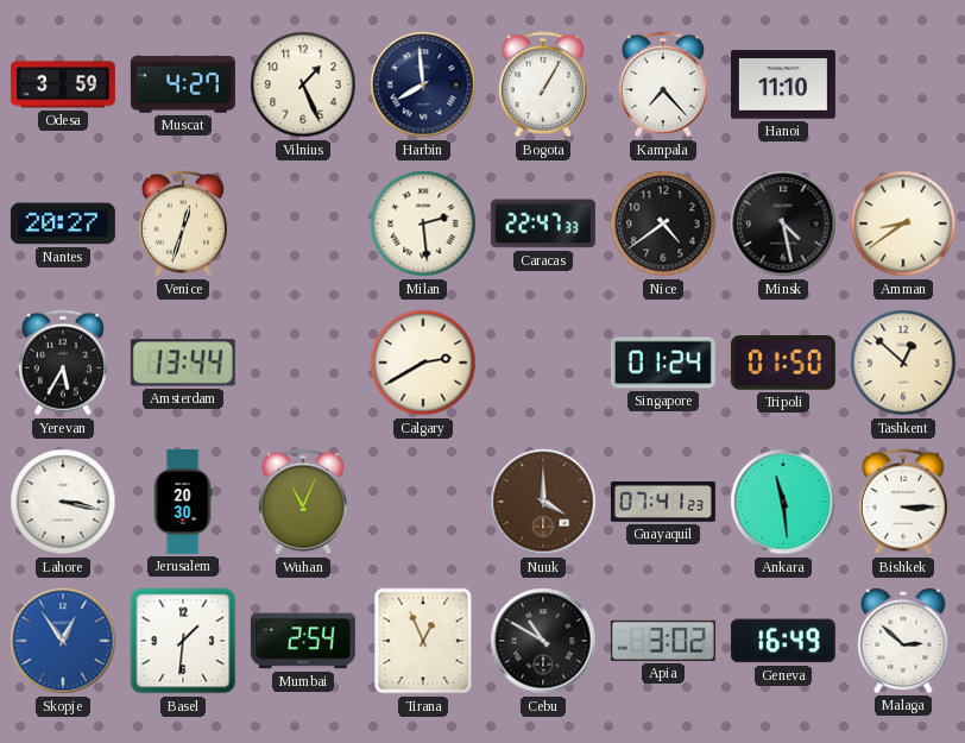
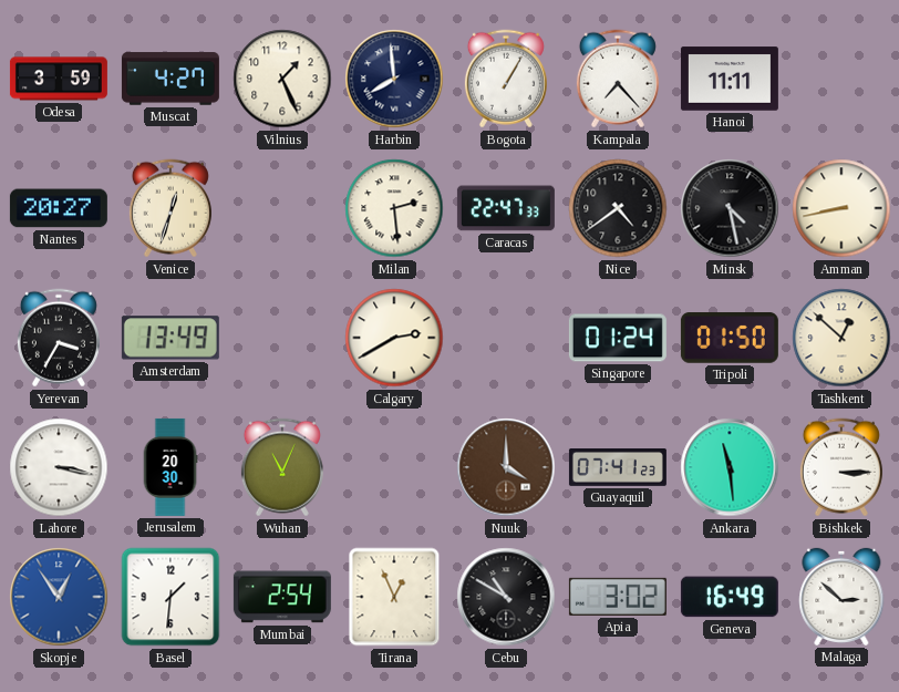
Hanoi: 11:10 -> 11:11 (730, 79)
Amman: 8:39 -> 8:43 (841, 208)
Yerevan: 5:35 -> 3:35 (59, 338)
Amsterdam: 13:44 -> 13:49 (170, 338)
